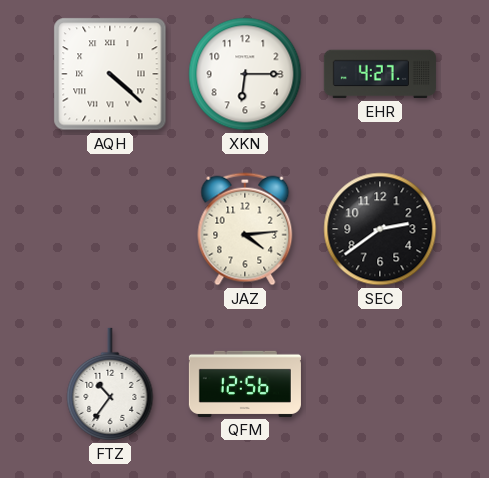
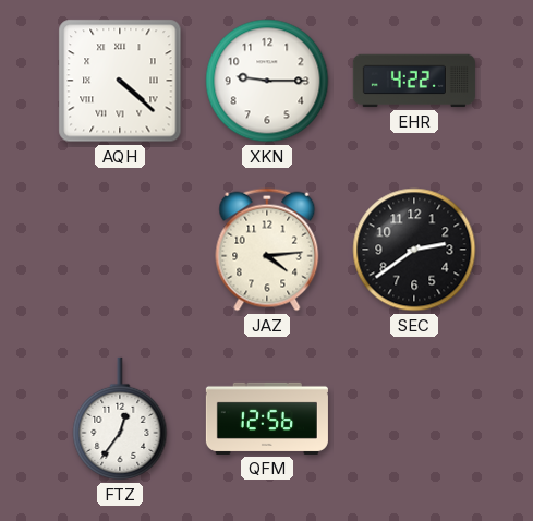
XKN: 6:15 -> 9:15 (267, 81)
EHR: 4:27 -> 4:22 (414, 81)
FTZ: 10:36 -> 12:36 (120, 419)
